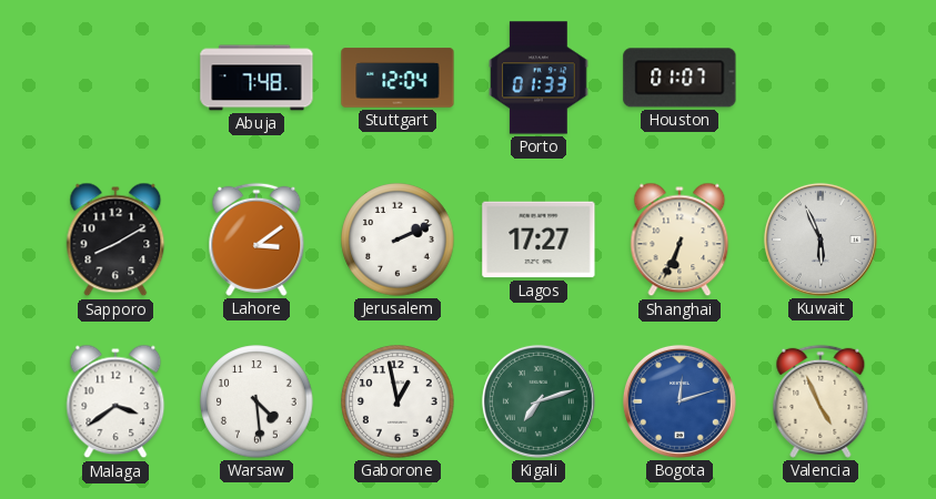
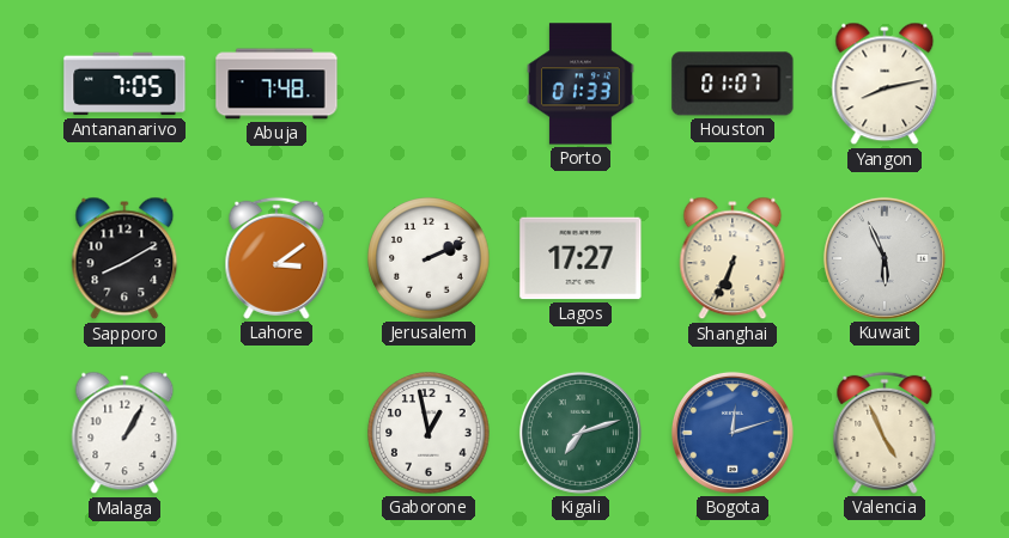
Antananarivo: none -> 7:05 (124, 84)
Stuttgart: 12:04 -> none (397, 78)
Yangon: none -> 8:13 (885, 84)
Malaga: 3:39 -> 1:05 (124, 433)
Warsaw: 4:29 -> none (256, 401)
